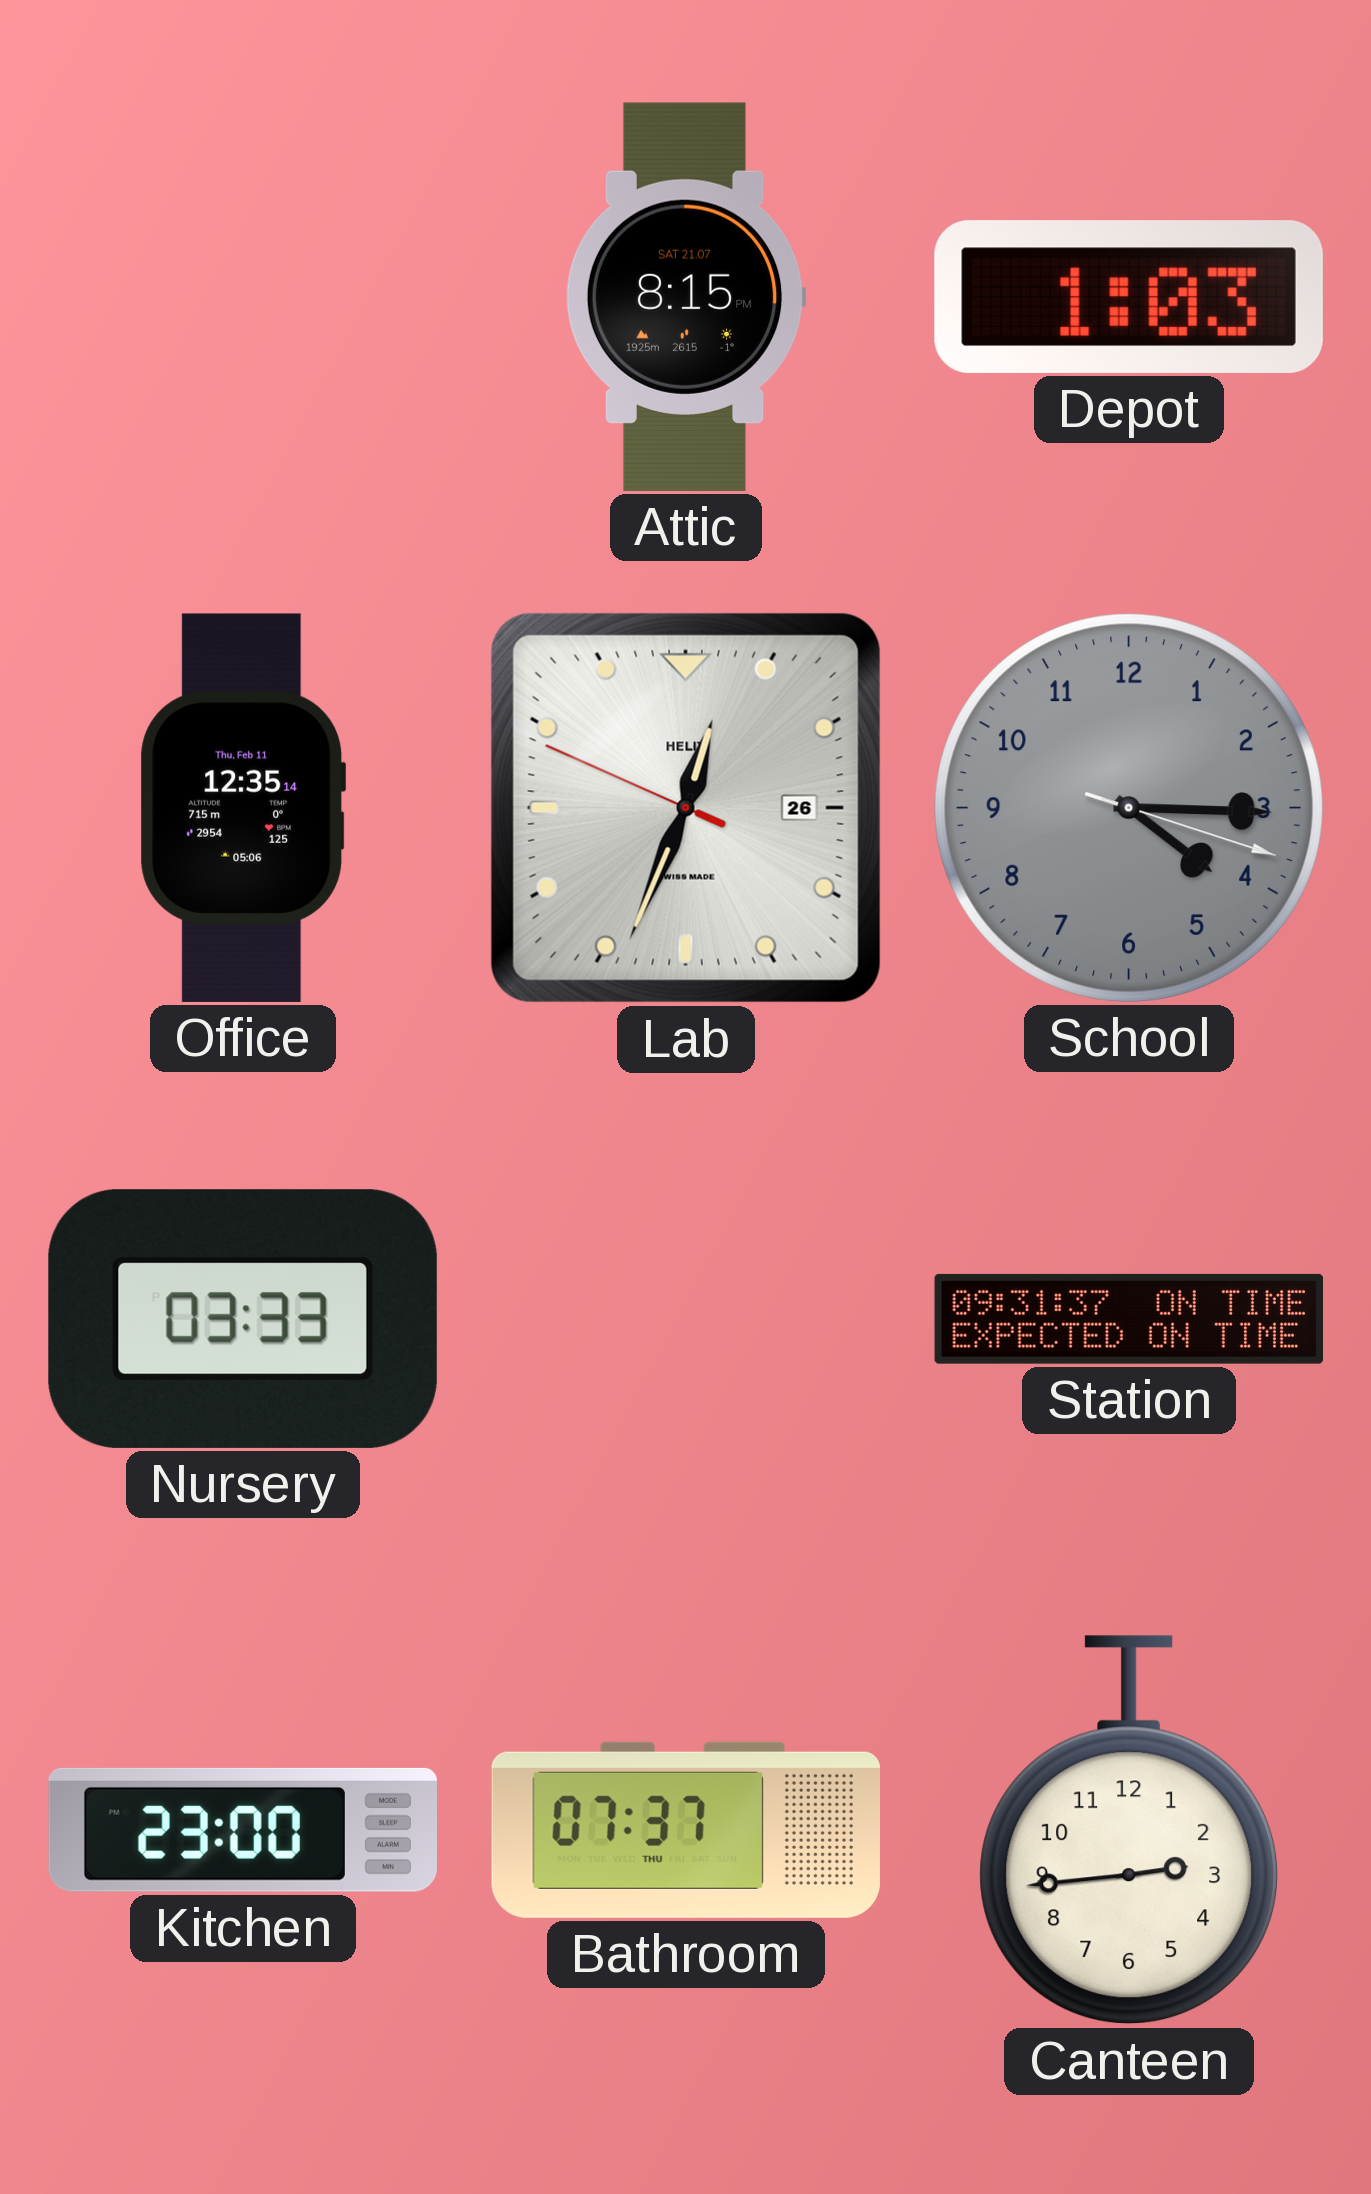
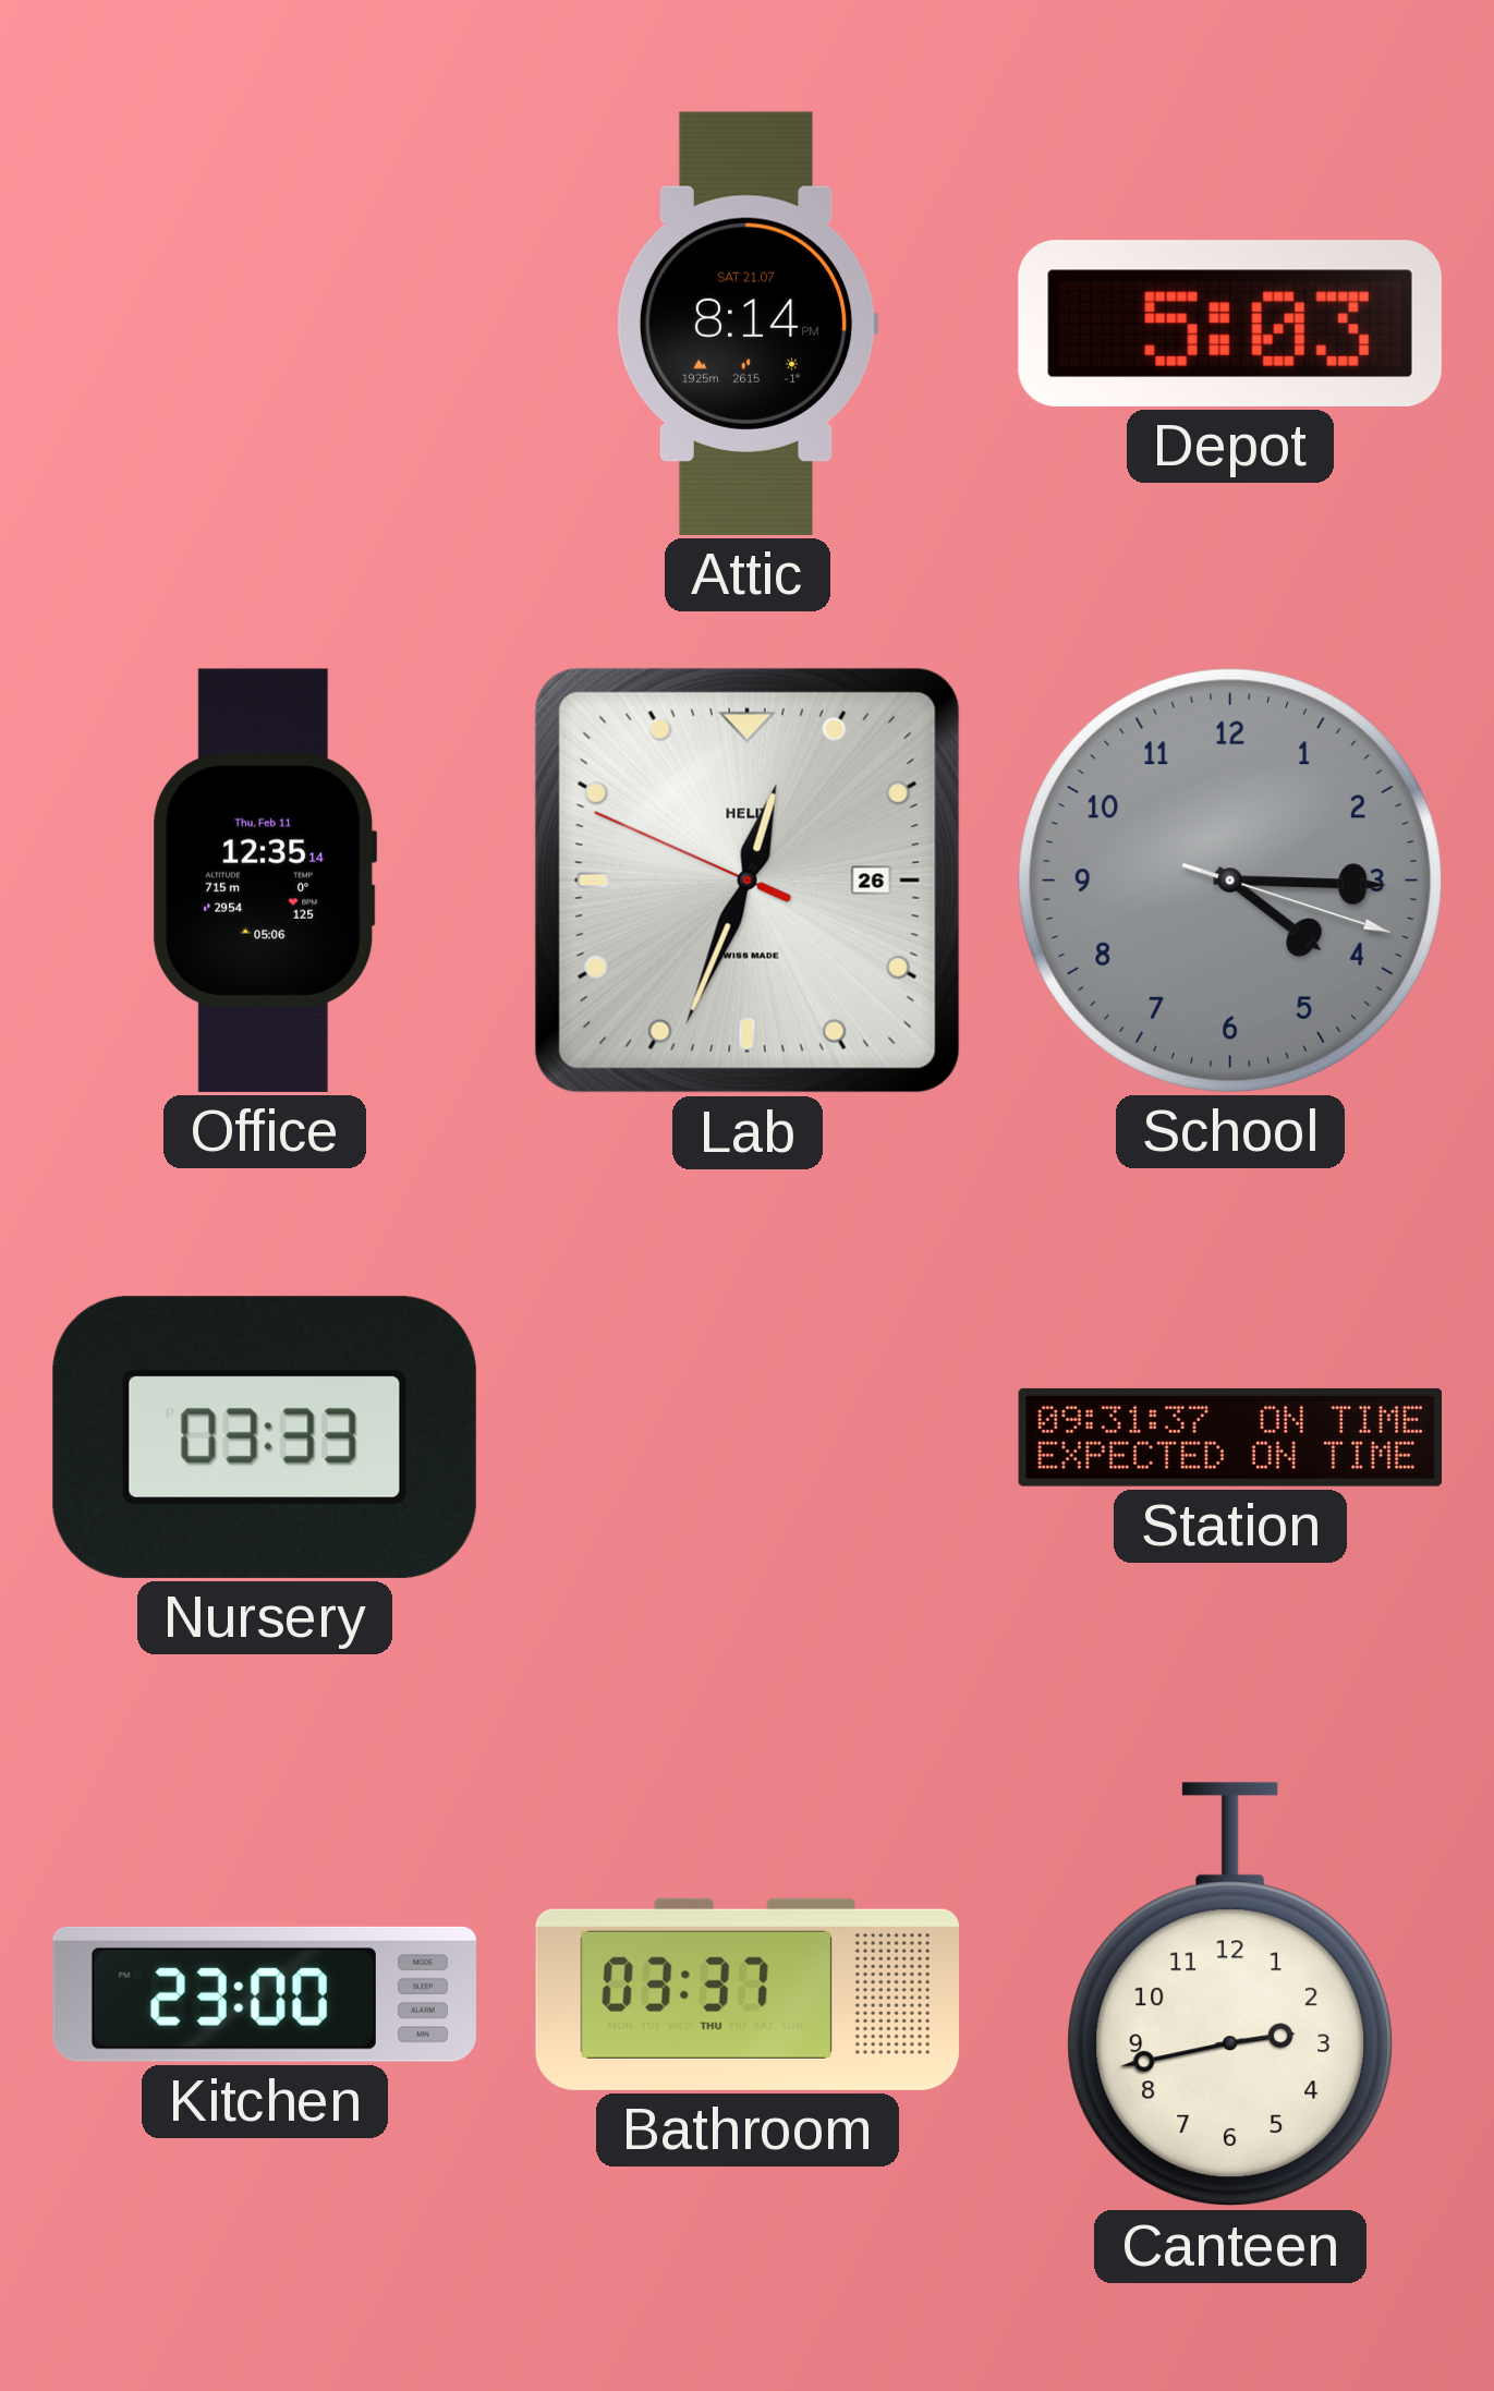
Attic: 8:15 -> 8:14 (748, 324)
Depot: 1:03 -> 5:03 (1230, 324)
Bathroom: 07:37 -> 03:37 (748, 1994)
Canteen: 2:44 -> 2:43 (1230, 1994)
